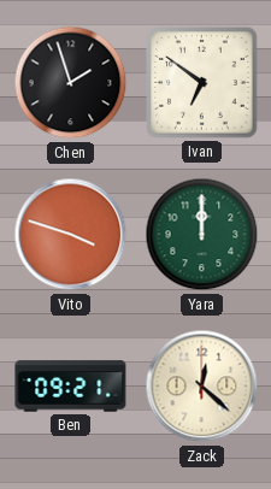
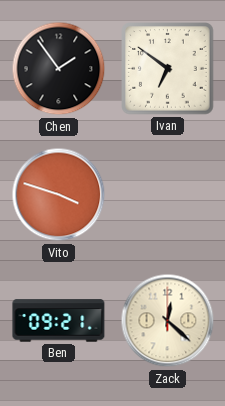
Chen: 1:57 -> 1:54 (59, 69)
Yara: 12:00 -> none (202, 235)
